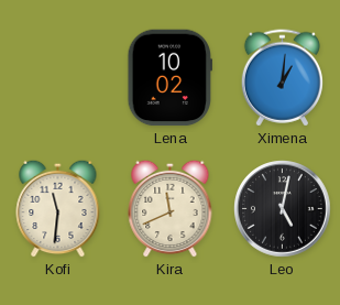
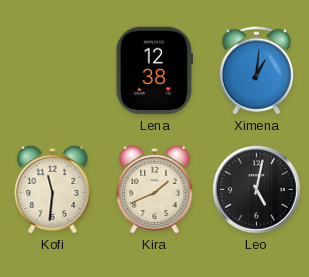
Lena: 10:02 -> 12:38 (154, 71)
Kira: 11:41 -> 1:41 (155, 189)
